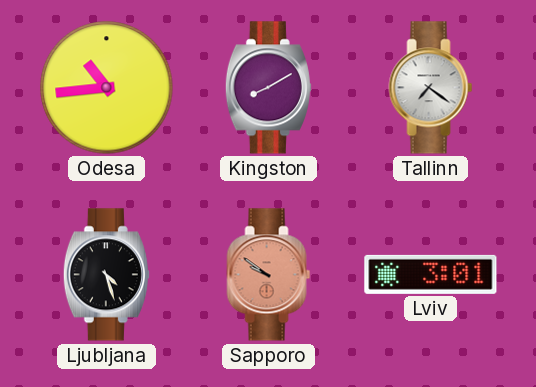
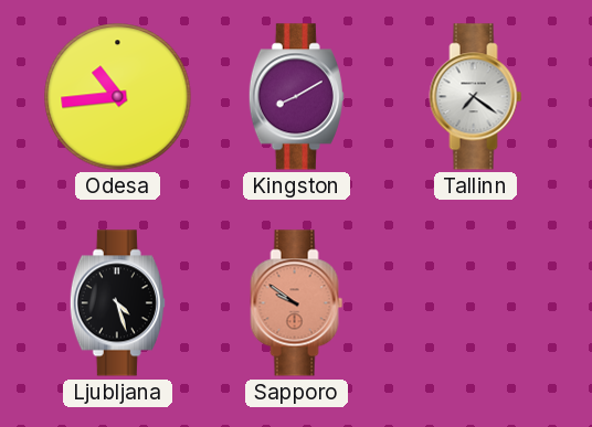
Lviv: 3:01 -> none (431, 274)
